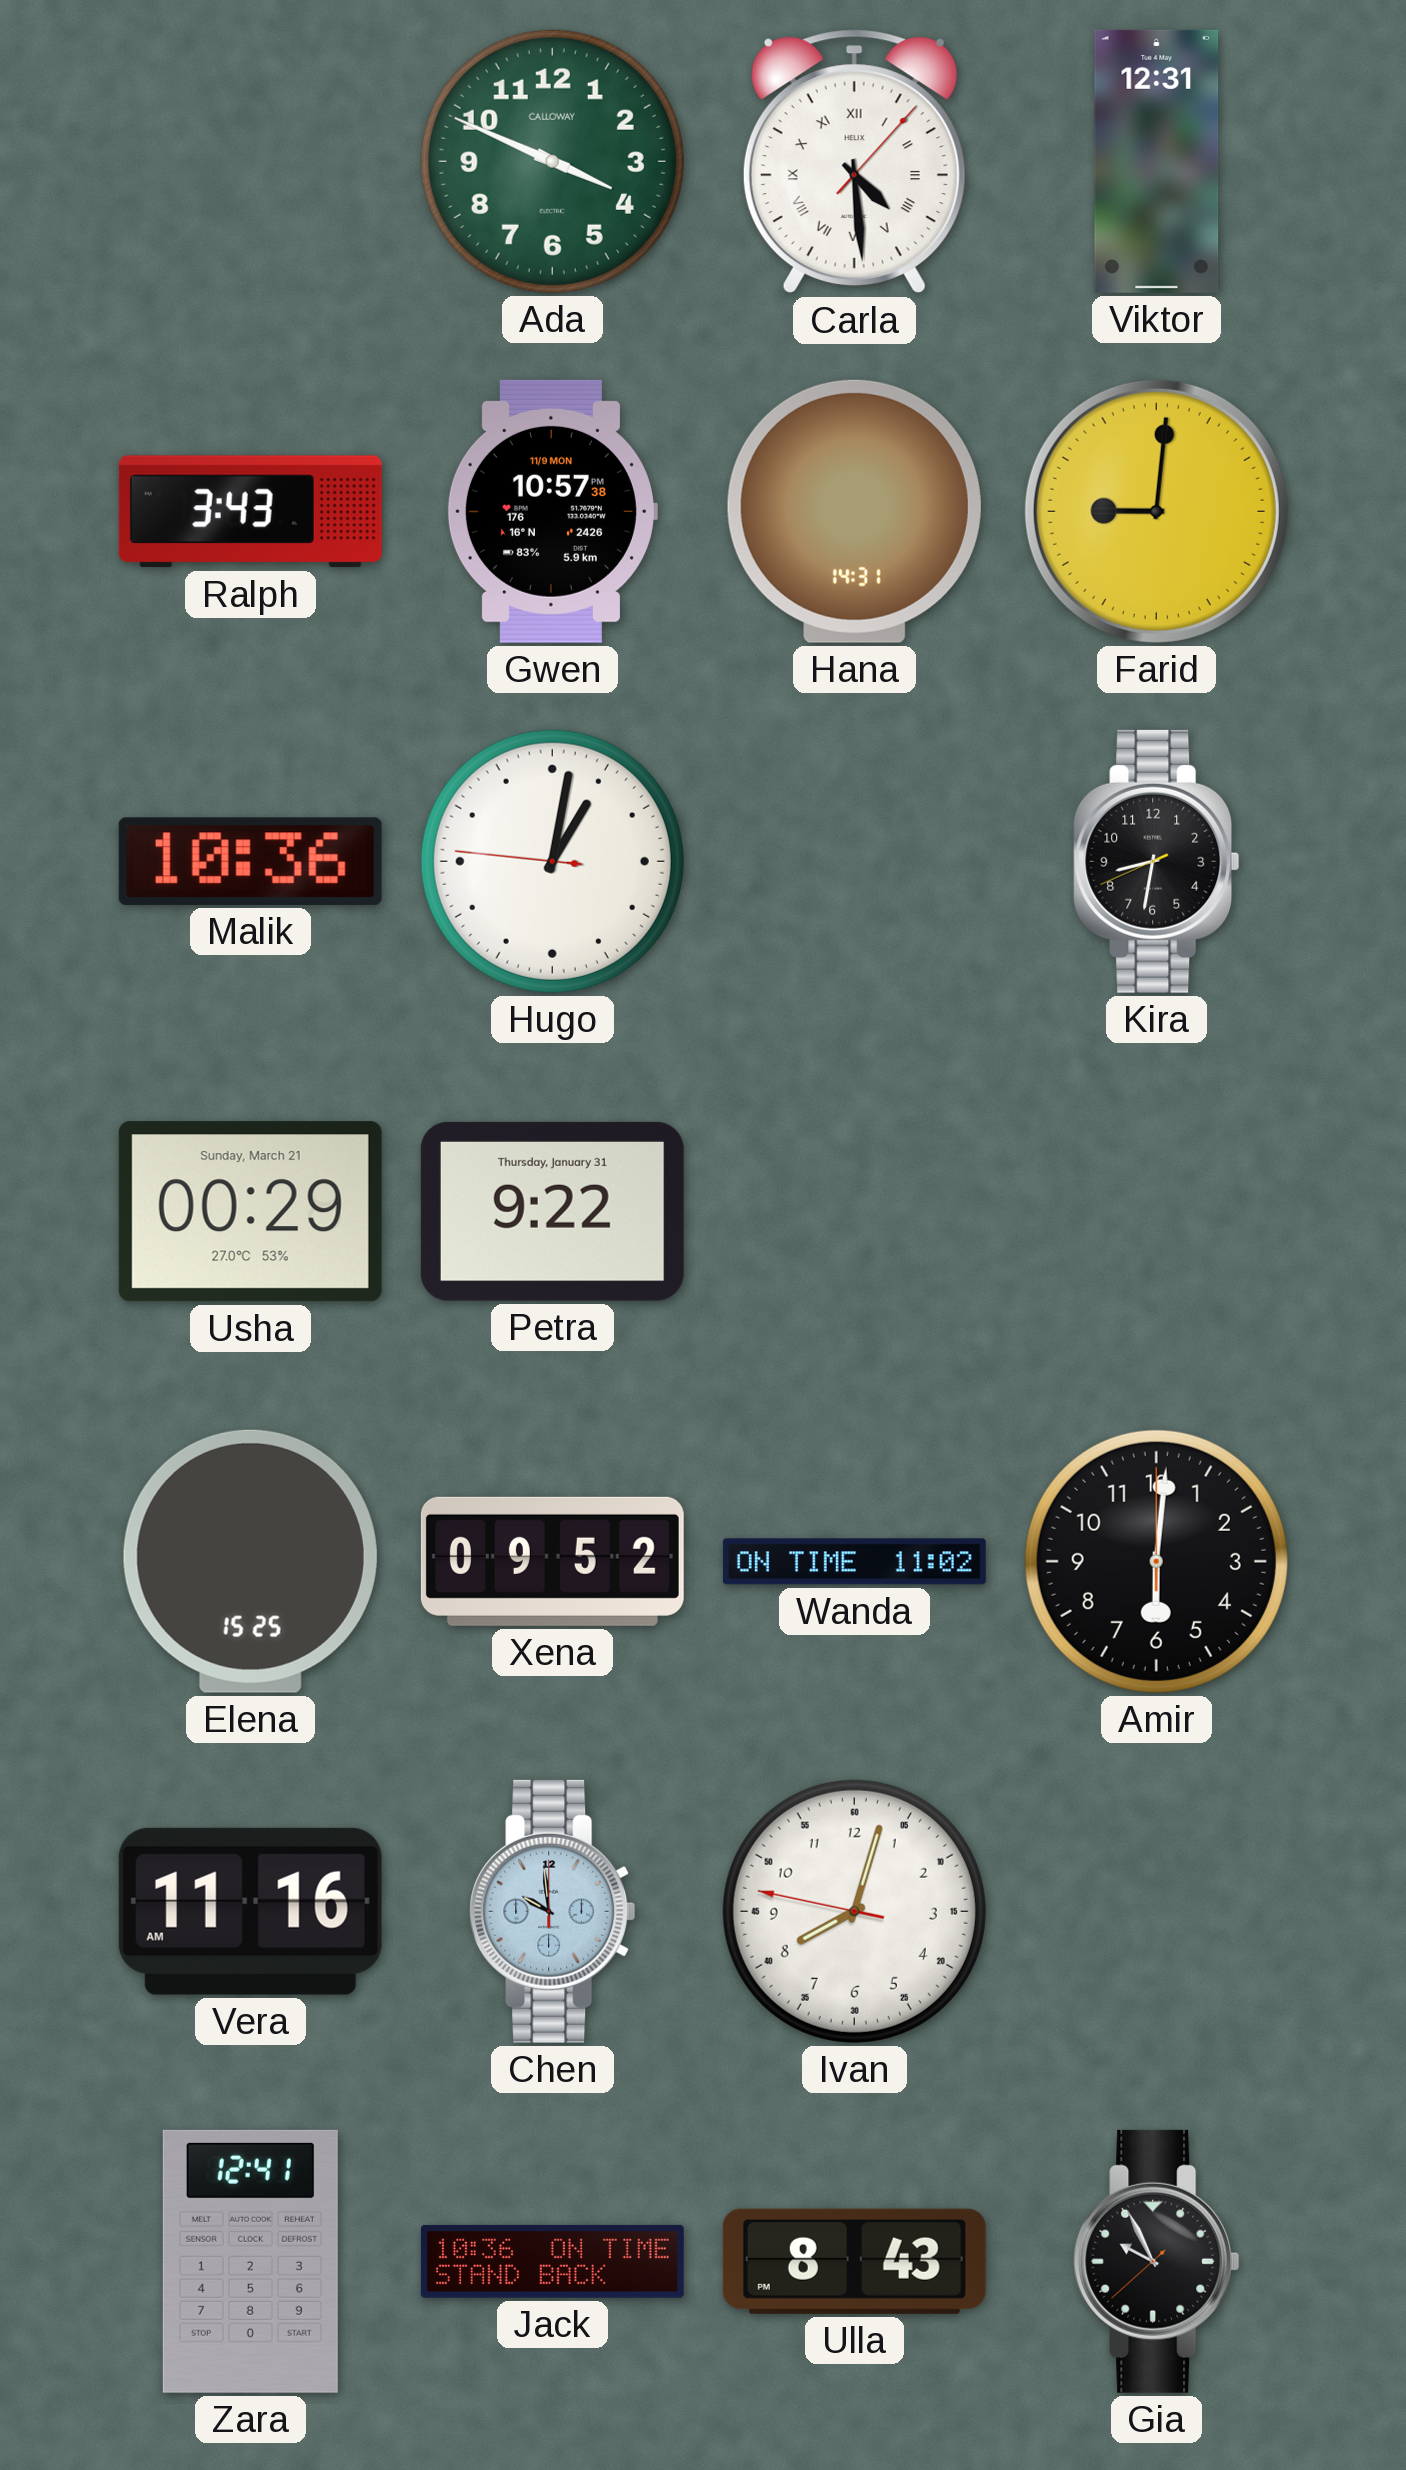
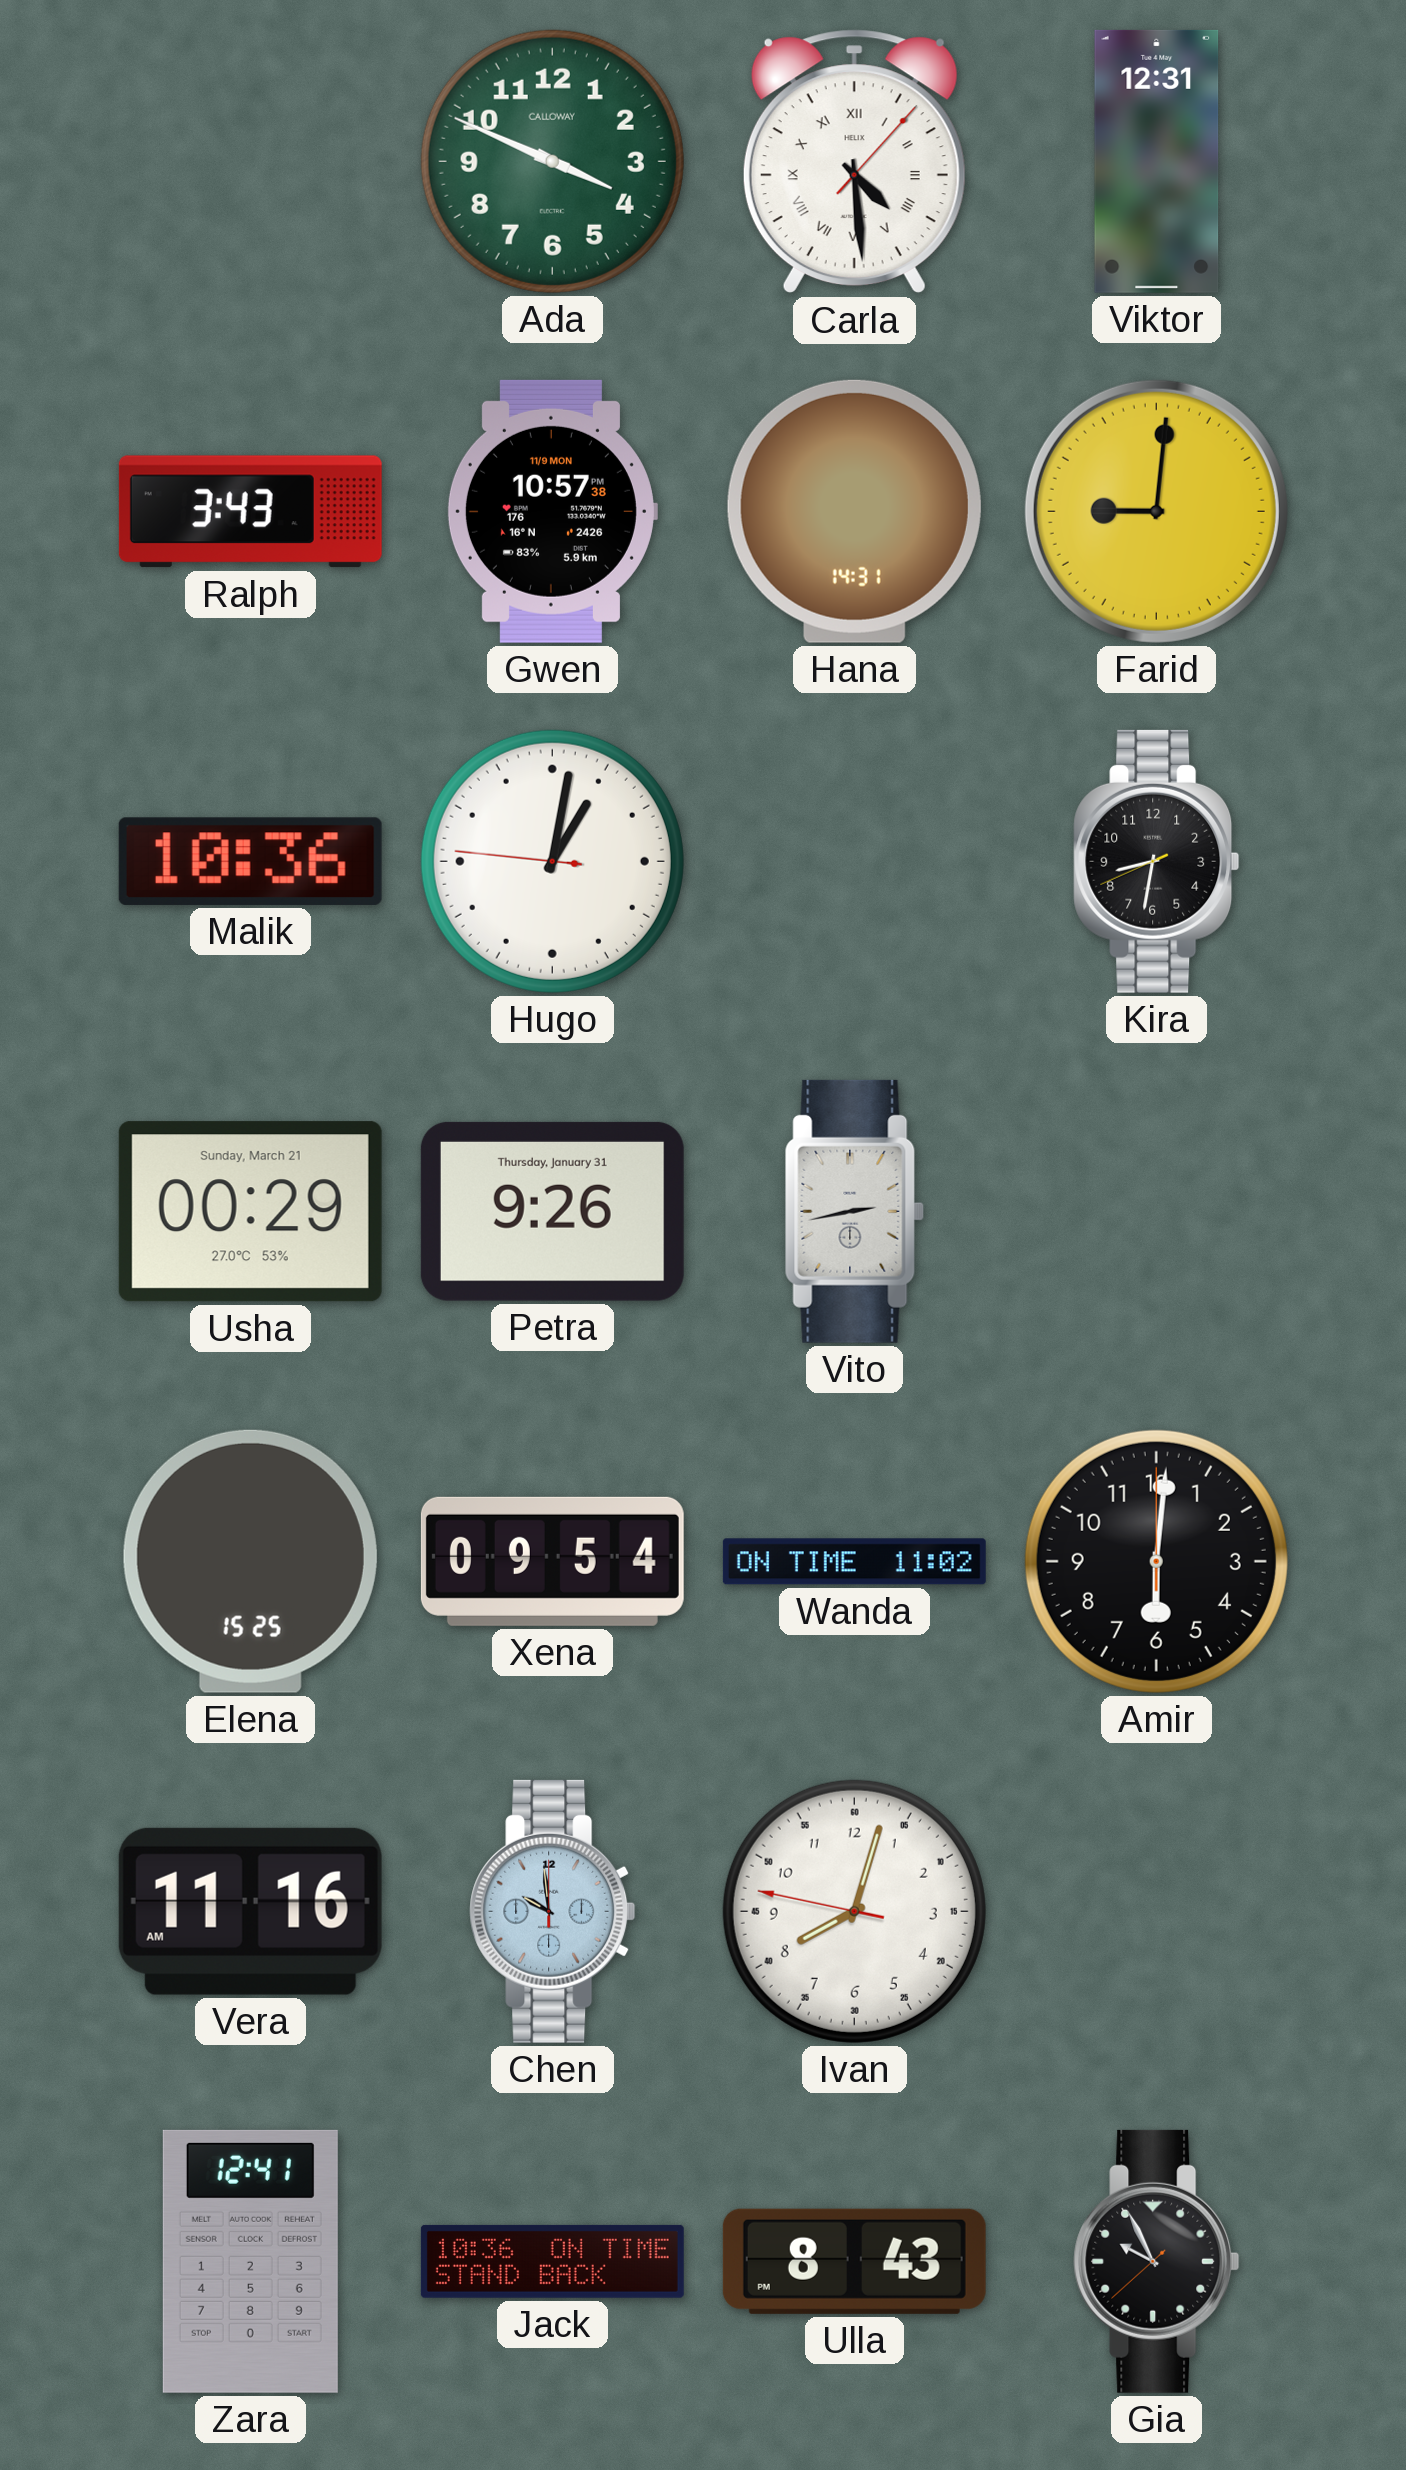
Petra: 9:22 -> 9:26 (552, 1211)
Vito: none -> 2:43 (854, 1211)
Xena: 09:52 -> 09:54 (552, 1561)
